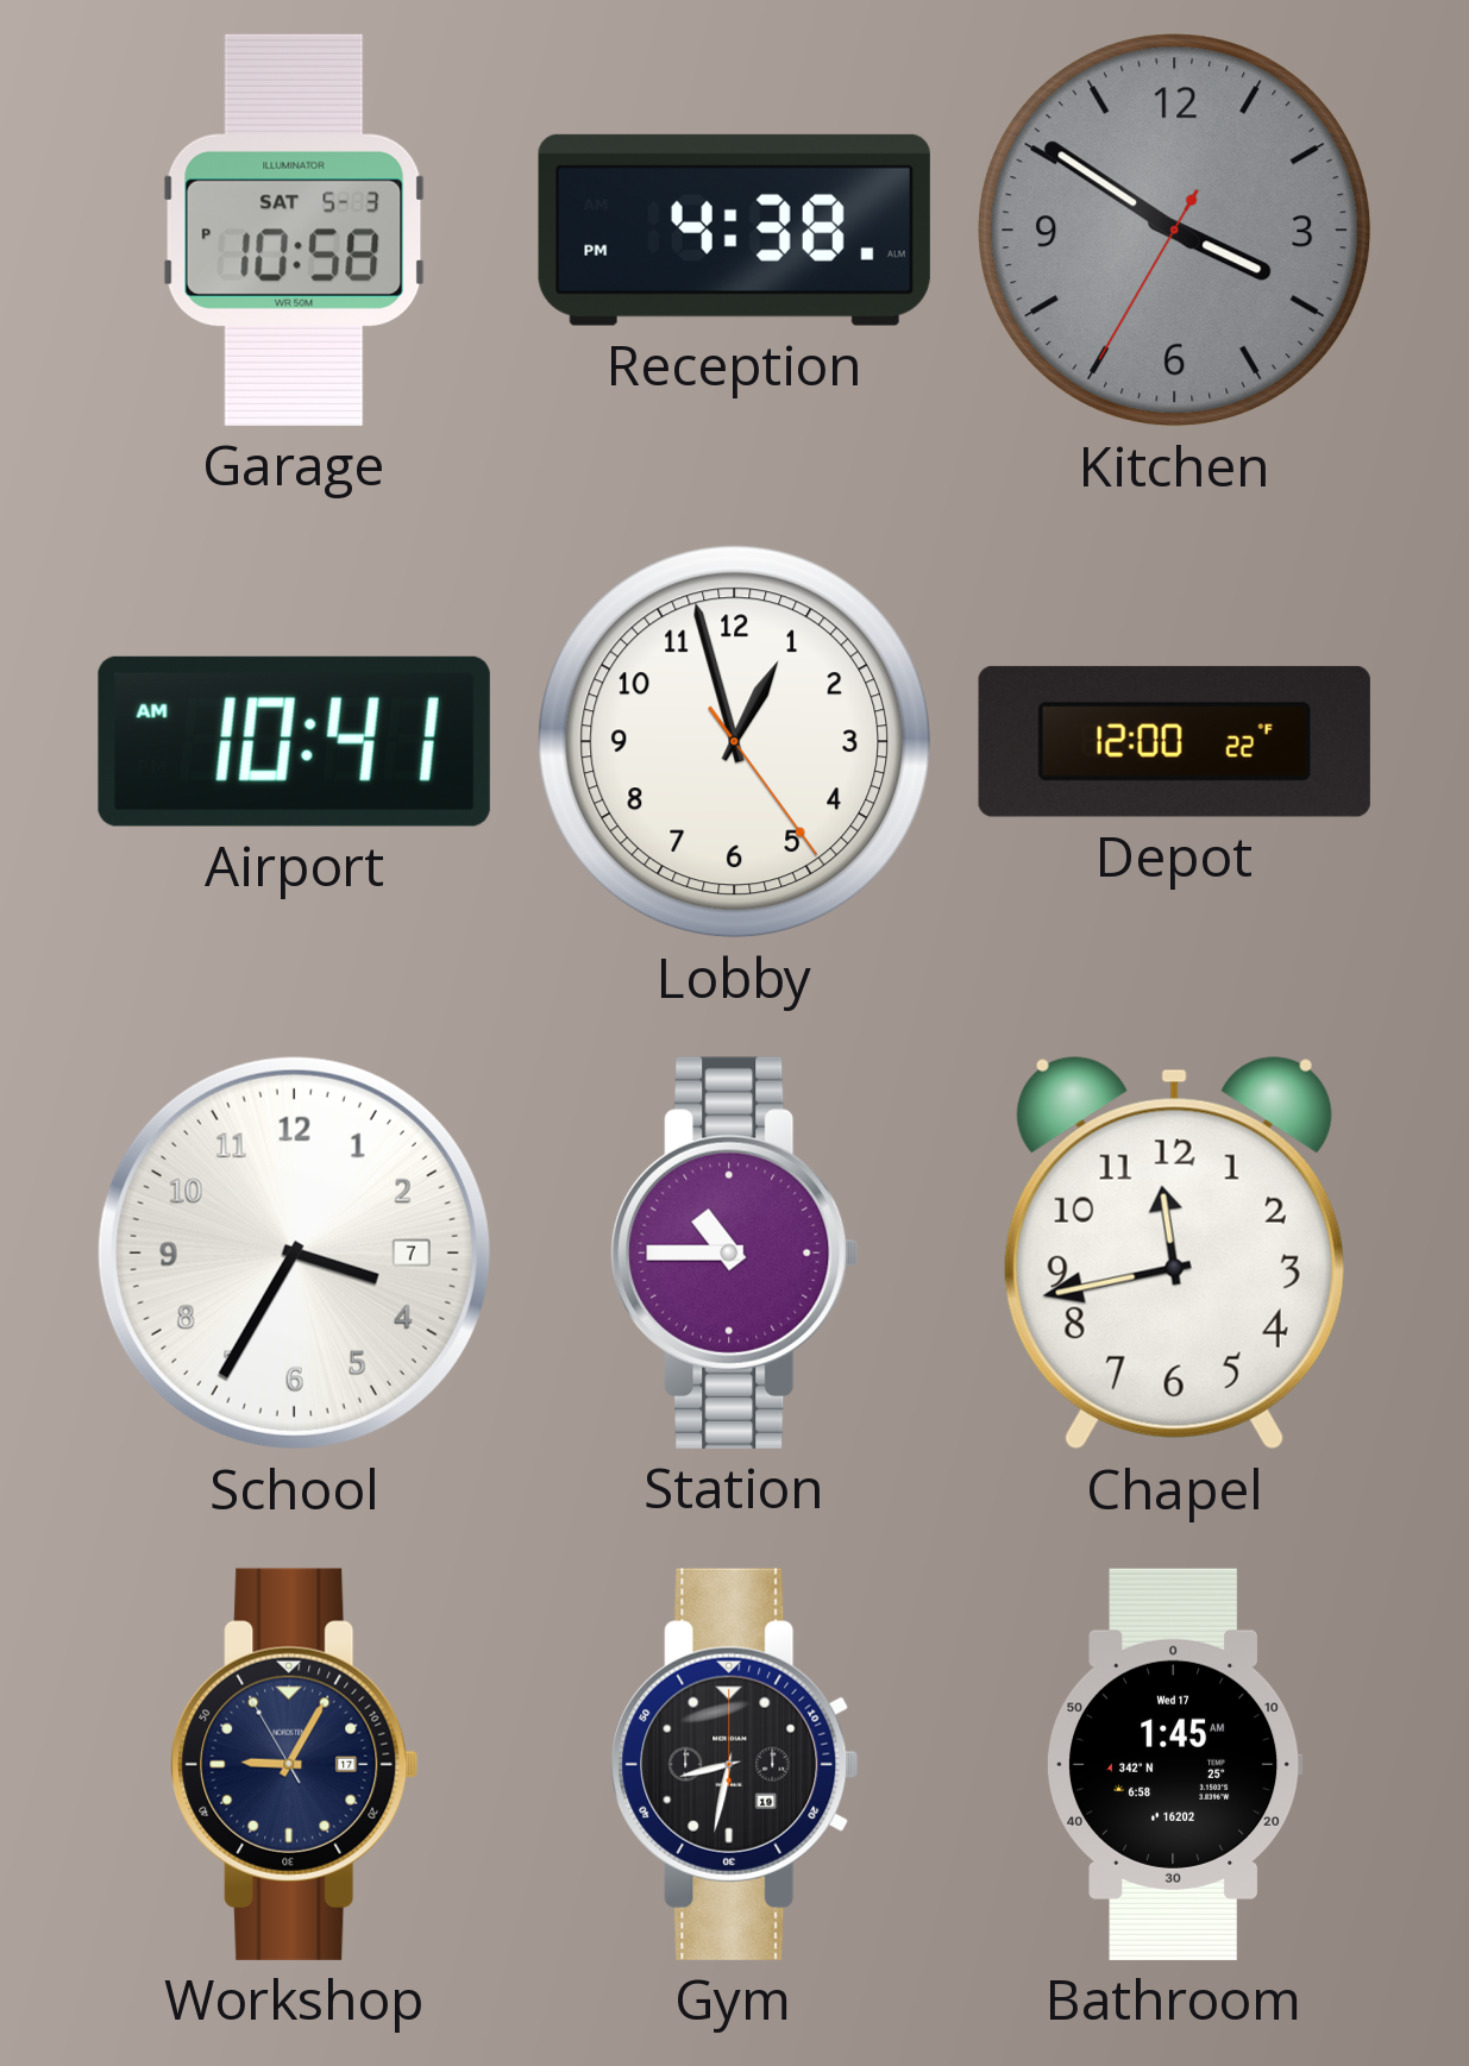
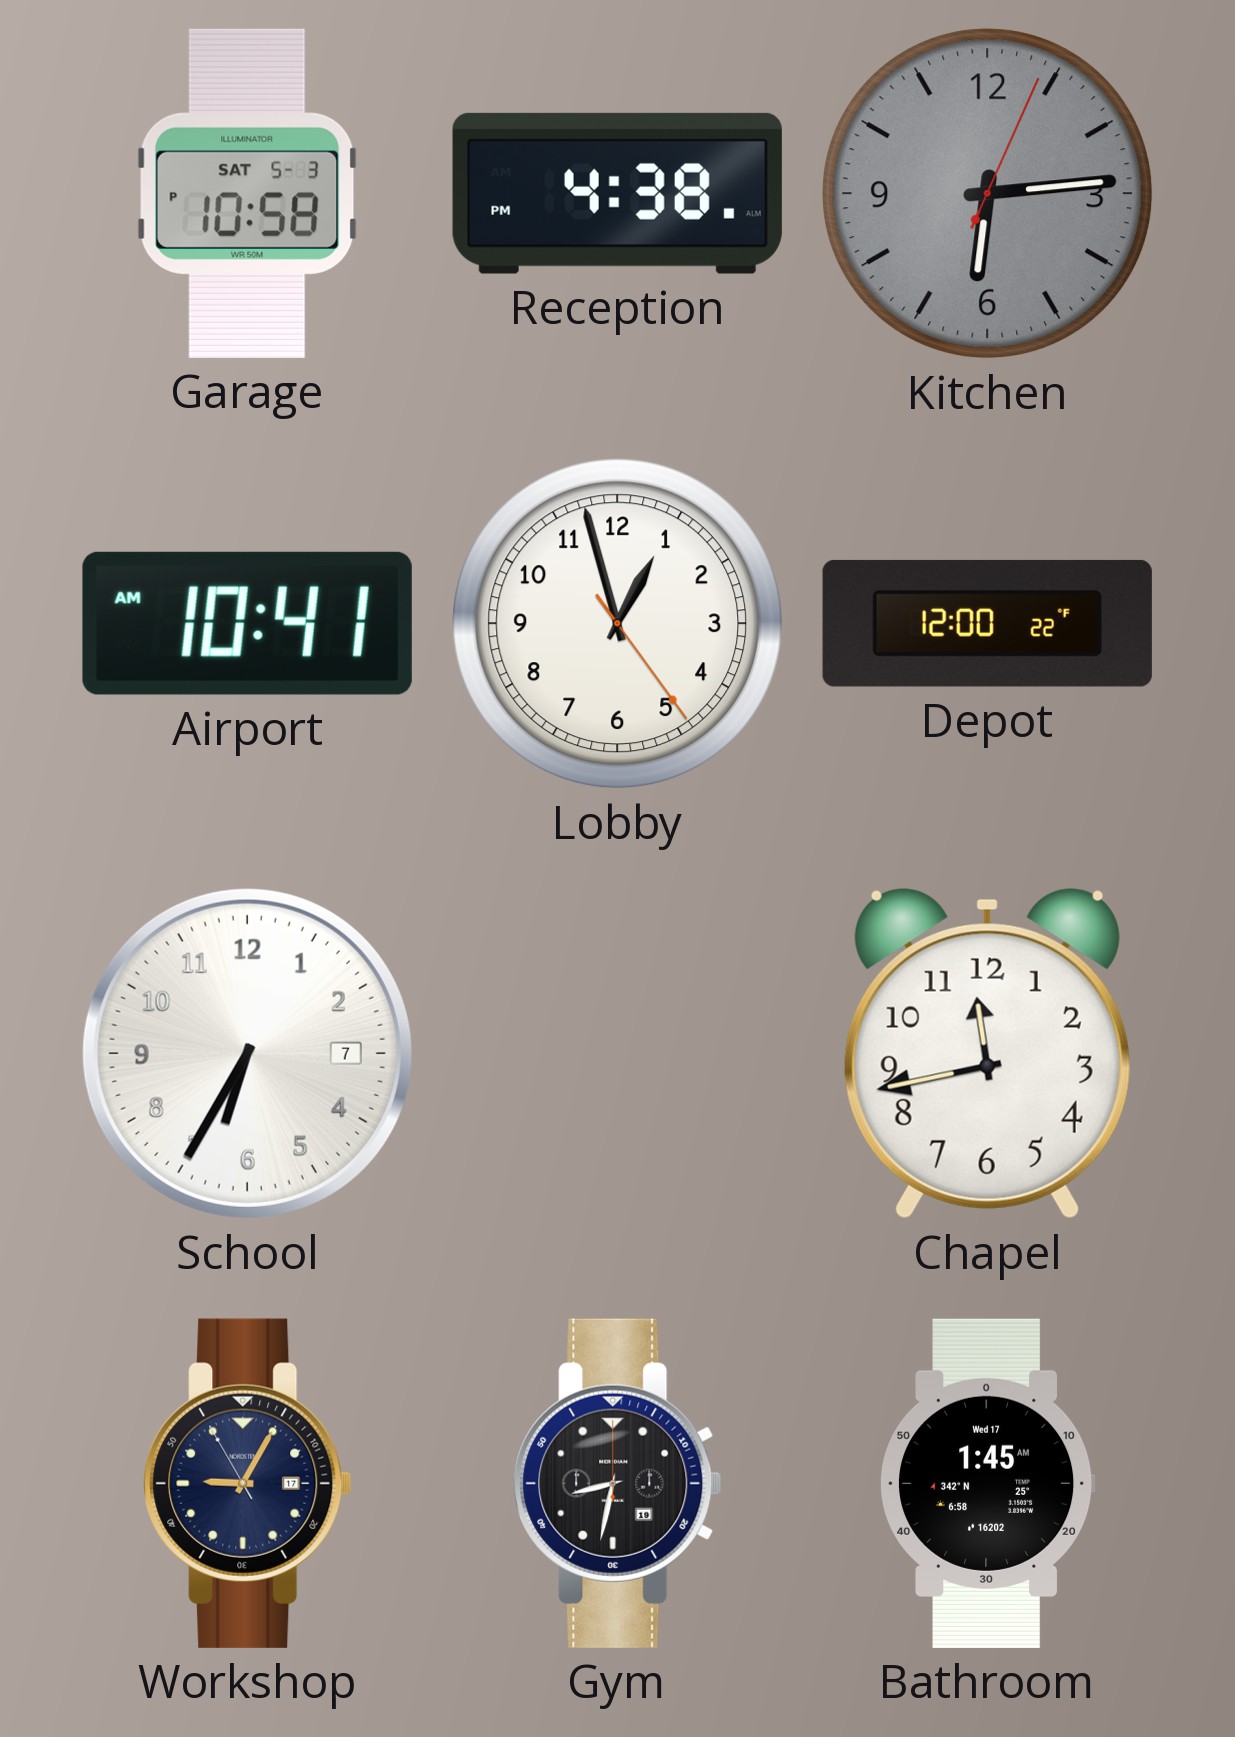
Kitchen: 3:50 -> 6:14 (988, 194)
School: 3:35 -> 6:35 (247, 1053)
Station: 10:45 -> none (735, 1252)
